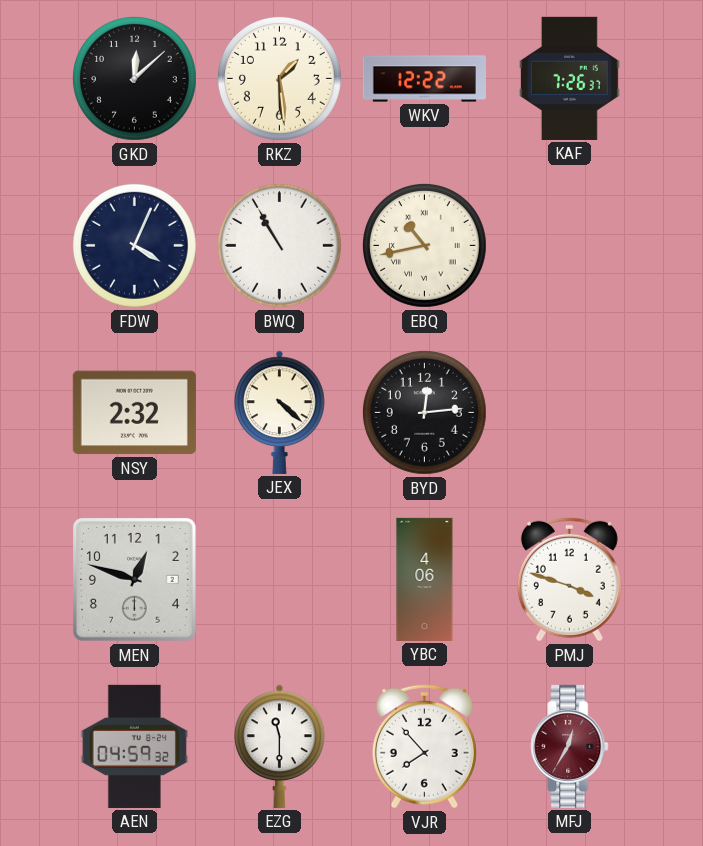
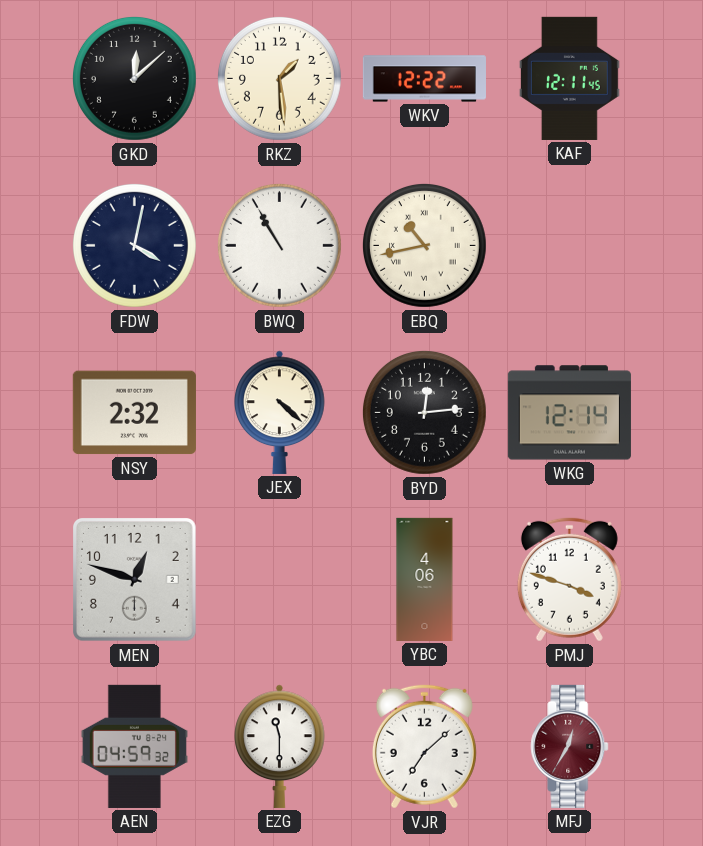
KAF: 7:26 -> 12:11 (569, 78)
FDW: 4:04 -> 4:02 (134, 245)
WKG: none -> 12:14 (569, 413)
VJR: 7:53 -> 7:08 (424, 746)
